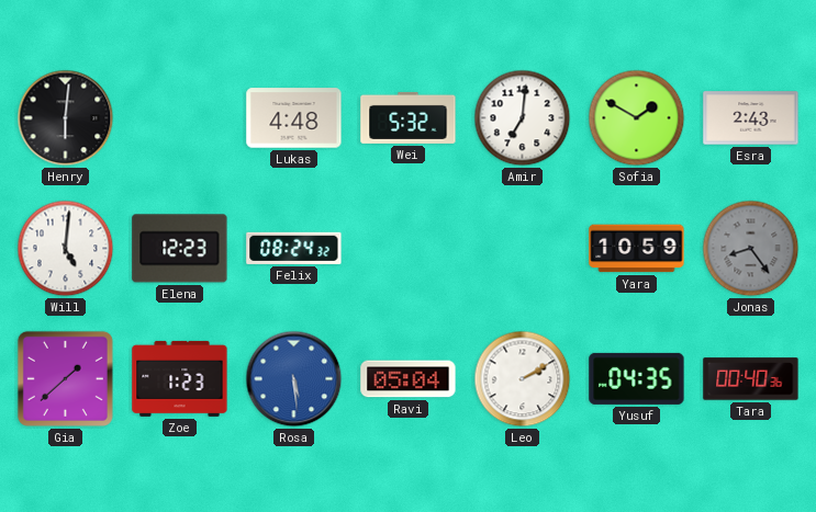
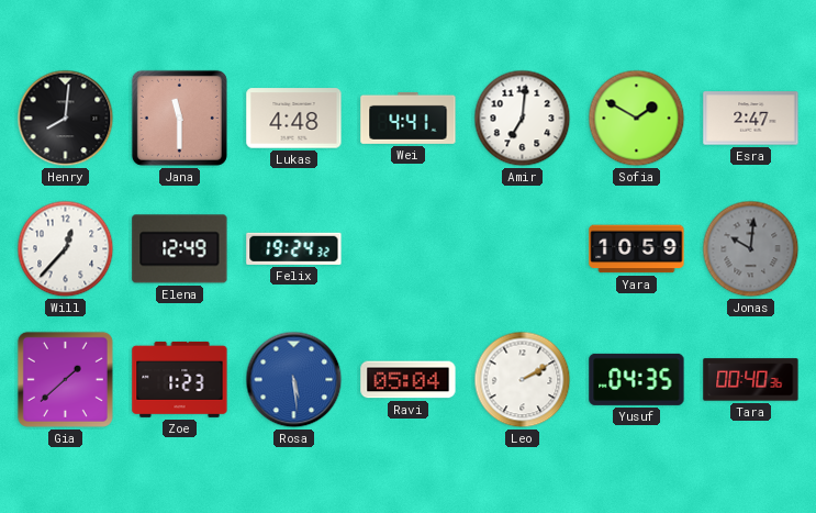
Henry: 6:01 -> 8:01 (66, 119)
Jana: none -> 11:30 (179, 118)
Wei: 5:32 -> 4:41 (409, 118)
Esra: 2:43 -> 2:47 (751, 119)
Will: 5:01 -> 12:37 (66, 249)
Elena: 12:23 -> 12:49 (180, 249)
Felix: 08:24 -> 19:24 (294, 248)
Jonas: 8:24 -> 10:01 (751, 249)
